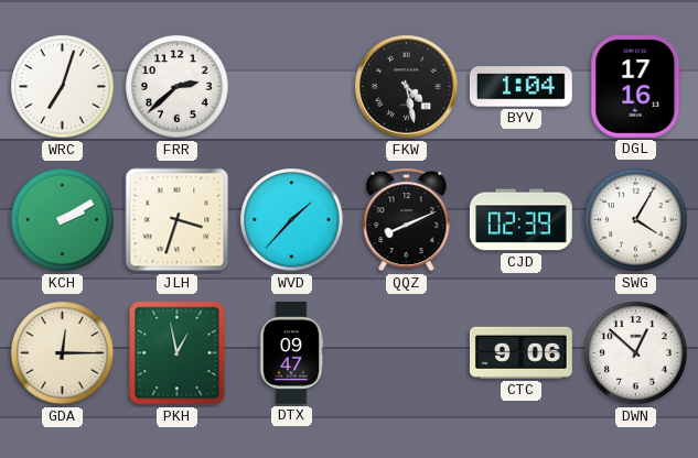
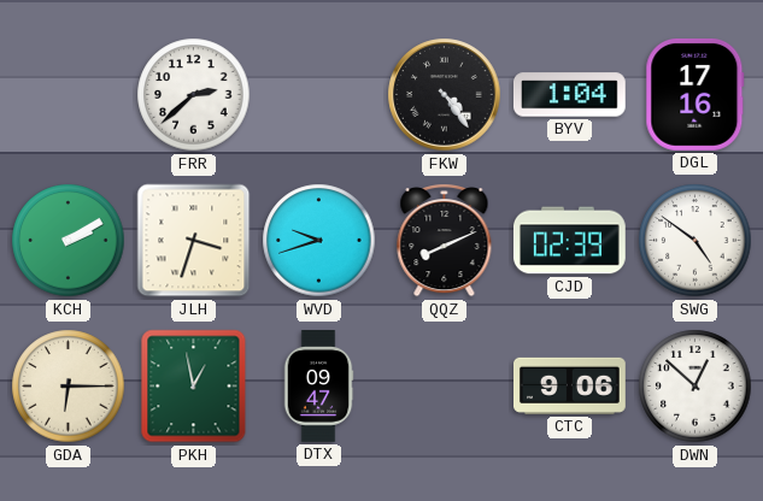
WRC: 7:03 -> none (63, 87)
FKW: 4:28 -> 4:24 (445, 95)
WVD: 1:37 -> 9:42 (319, 241)
SWG: 4:05 -> 4:51 (695, 241)
GDA: 12:15 -> 6:15 (69, 387)
